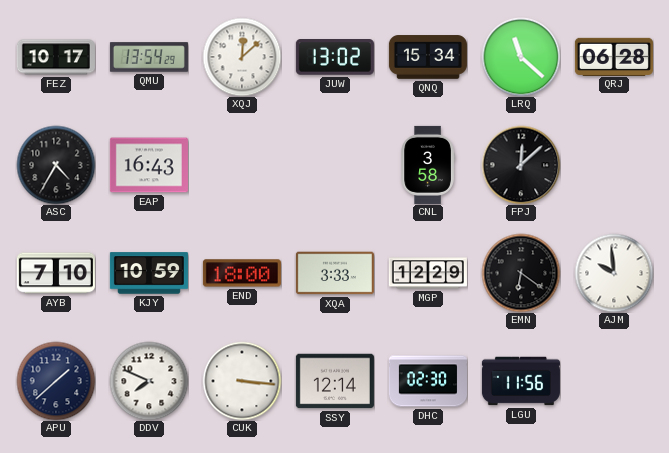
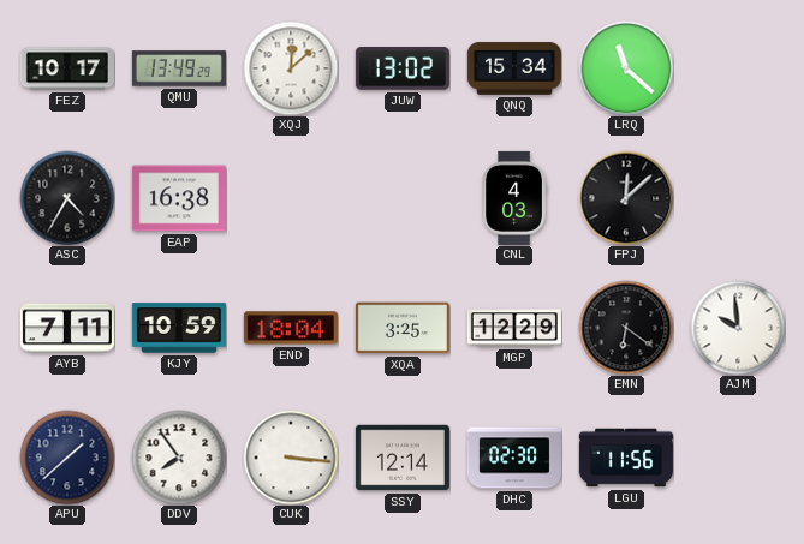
QMU: 13:54 -> 13:49 (179, 68)
QRJ: 06:28 -> none (614, 56)
EAP: 16:43 -> 16:38 (179, 198)
CNL: 3:58 -> 4:03 (514, 198)
AYB: 7:10 -> 7:11 (67, 328)
END: 18:00 -> 18:04 (291, 328)
XQA: 3:33 -> 3:25 (403, 328)
DDV: 7:49 -> 7:54 (179, 458)
